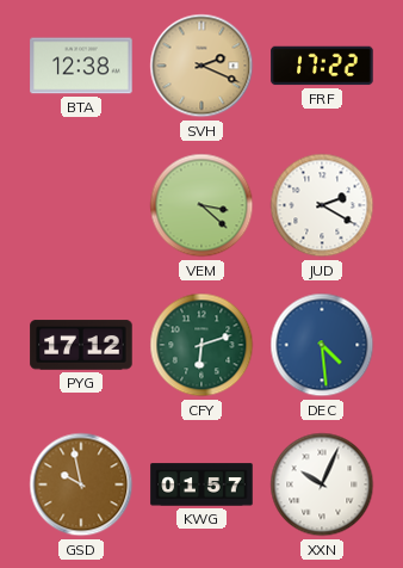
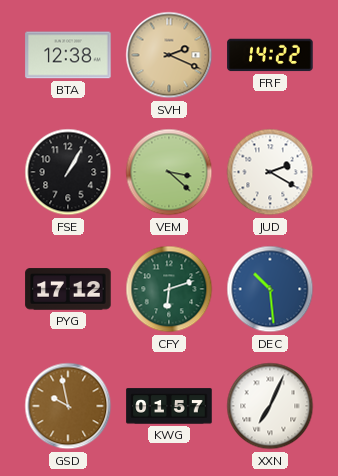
FRF: 17:22 -> 14:22 (270, 55)
FSE: none -> 1:05 (68, 172)
DEC: 4:29 -> 10:29 (270, 289)
XXN: 10:04 -> 7:04 (270, 406)
